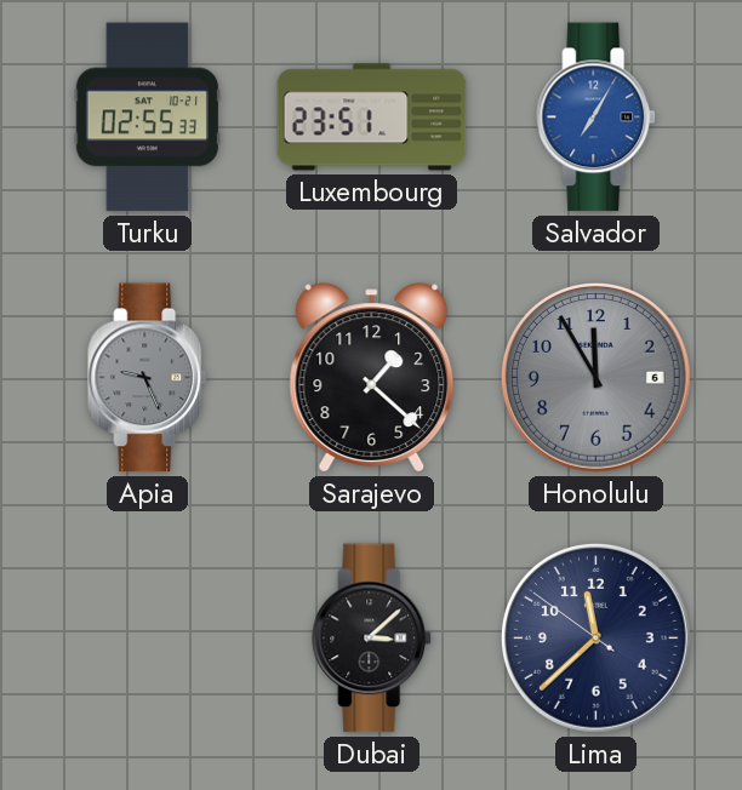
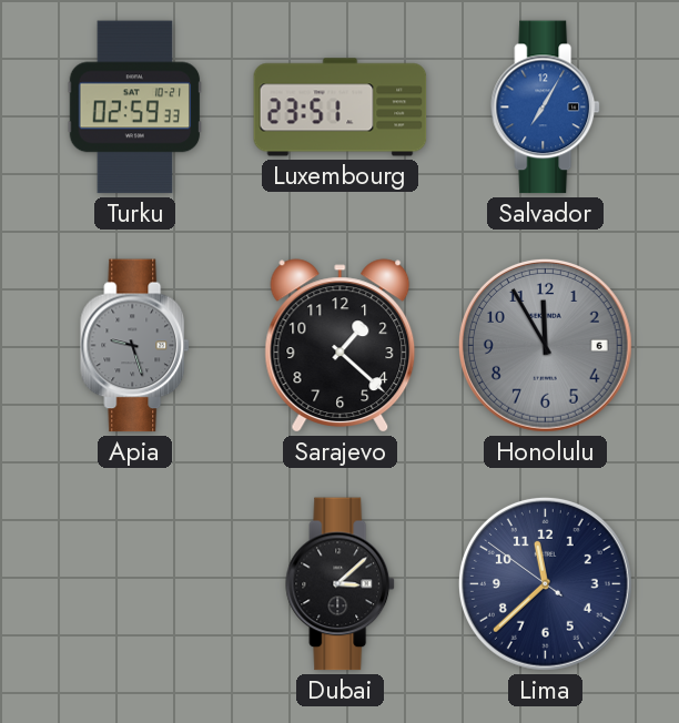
Turku: 02:55 -> 02:59 (135, 108)
Apia: 9:26 -> 9:27 (135, 346)
